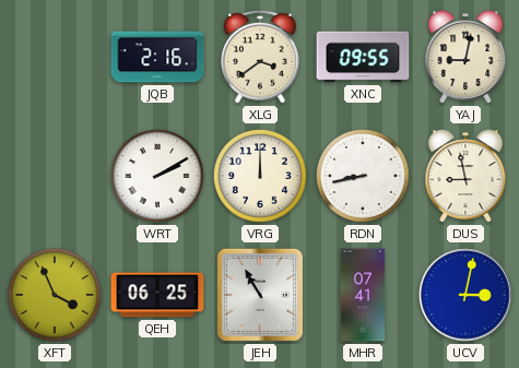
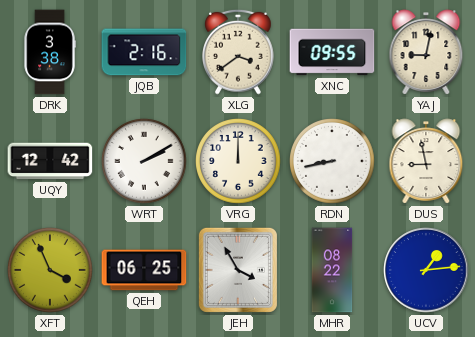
DRK: none -> 3:38 (50, 52)
UQY: none -> 12:42 (50, 161)
JEH: 10:55 -> 3:55 (238, 270)
MHR: 07:41 -> 08:22 (332, 270)
UCV: 3:02 -> 1:14 (426, 270)
